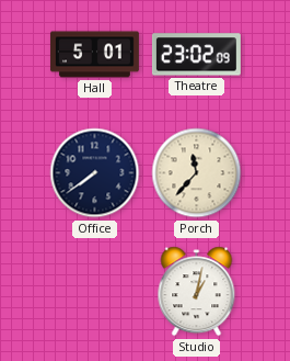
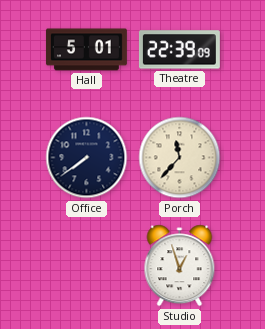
Theatre: 23:02 -> 22:39 (179, 50)
Studio: 1:02 -> 12:57 (180, 266)
